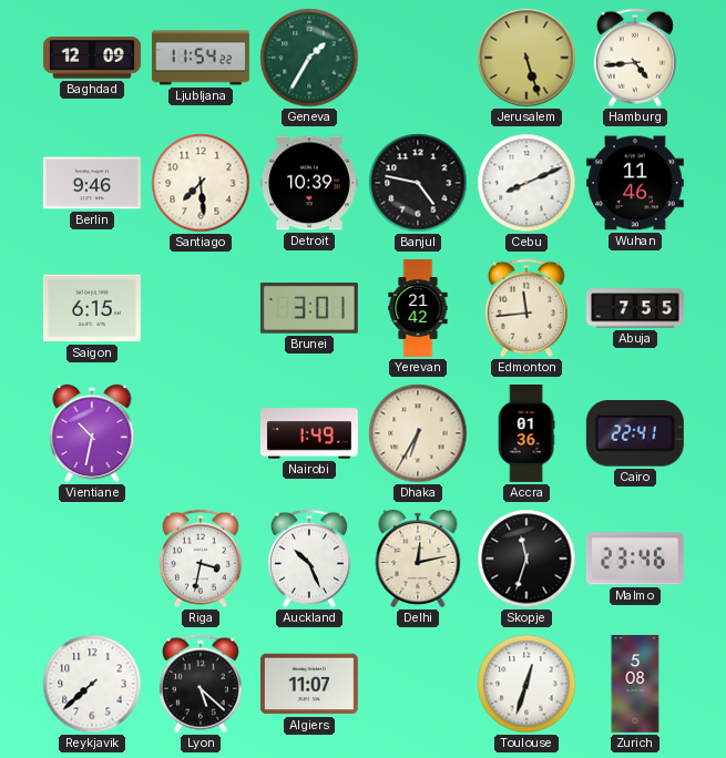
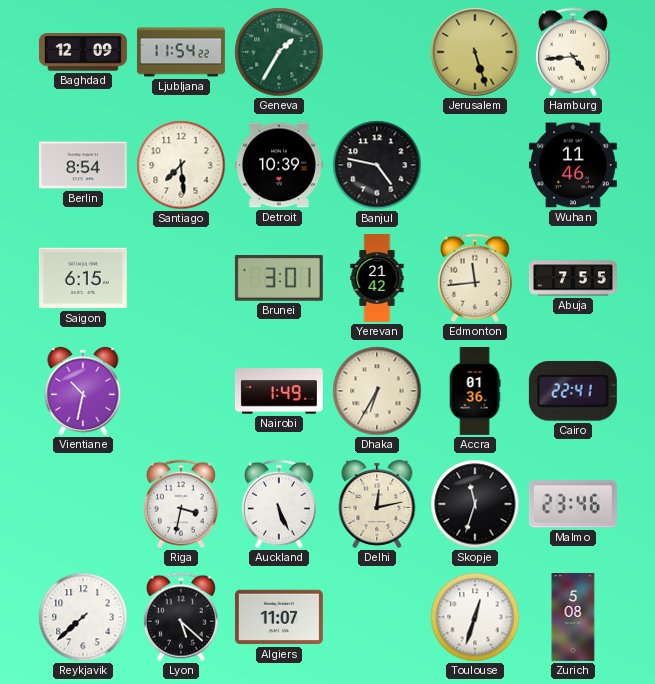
Berlin: 9:46 -> 8:54 (83, 165)
Cebu: 8:11 -> none (526, 183)
Auckland: 10:26 -> 5:26 (279, 504)
